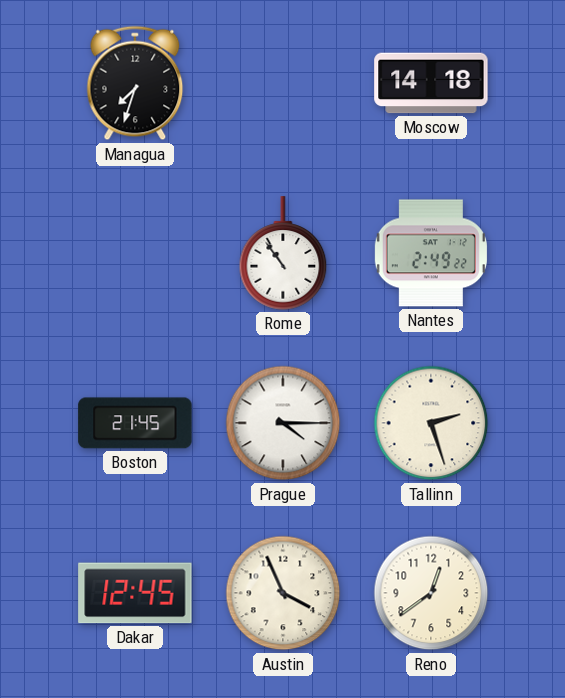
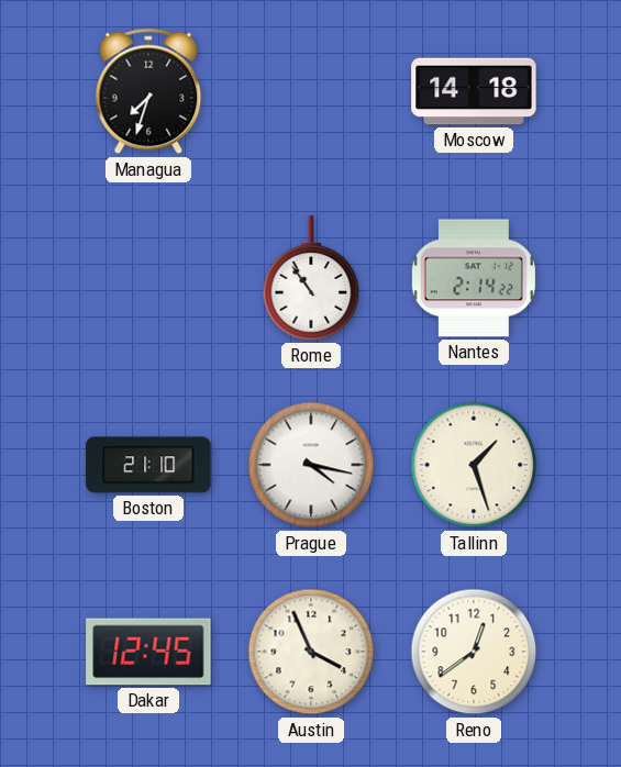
Nantes: 2:49 -> 2:14 (474, 278)
Boston: 21:45 -> 21:10 (148, 465)
Prague: 4:15 -> 4:17 (311, 465)
Tallinn: 2:27 -> 1:27 (474, 465)
